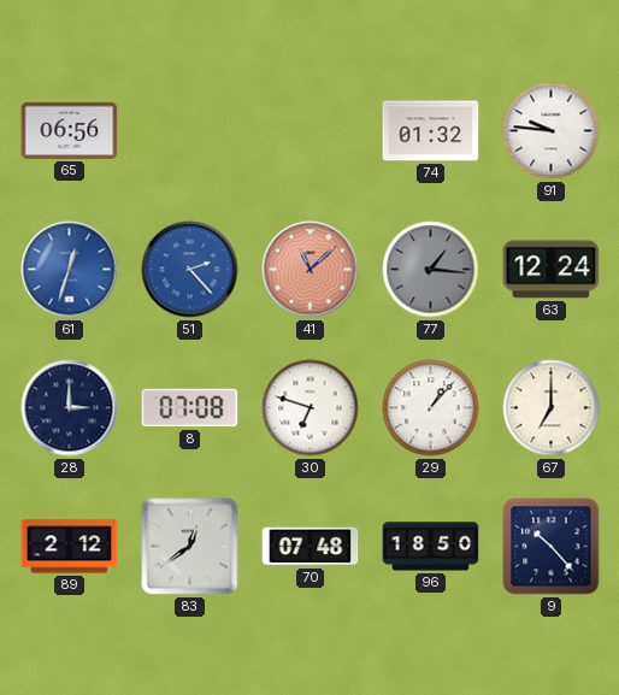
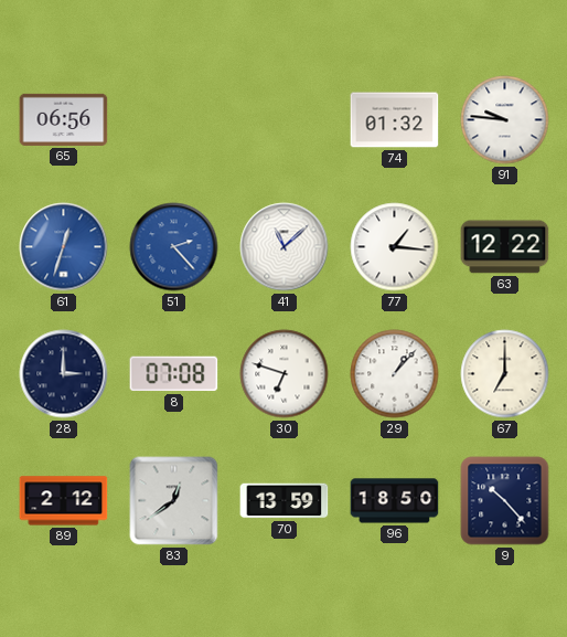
41 dial: salmon -> white (285, 247)
77 dial: grey -> white (395, 247)
63: 12:24 -> 12:22 (505, 247)
70: 07:48 -> 13:59 (285, 501)
